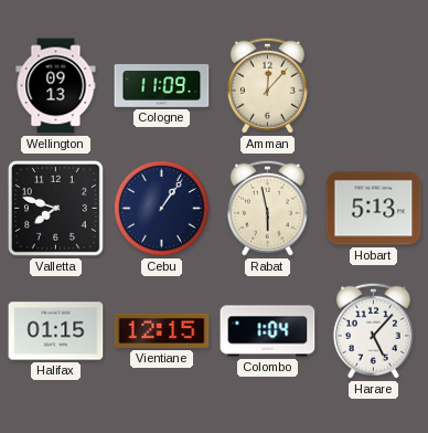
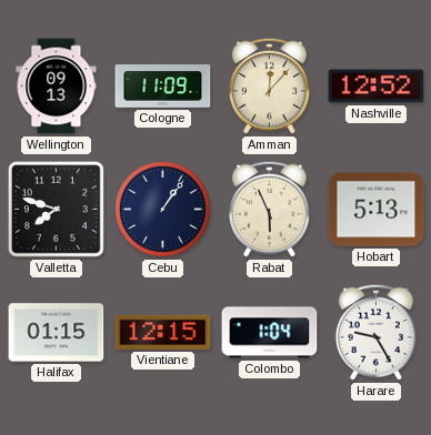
Nashville: none -> 12:52 (377, 87)
Rabat: 5:58 -> 5:56 (269, 209)
Harare: 5:07 -> 9:25 (375, 332)
